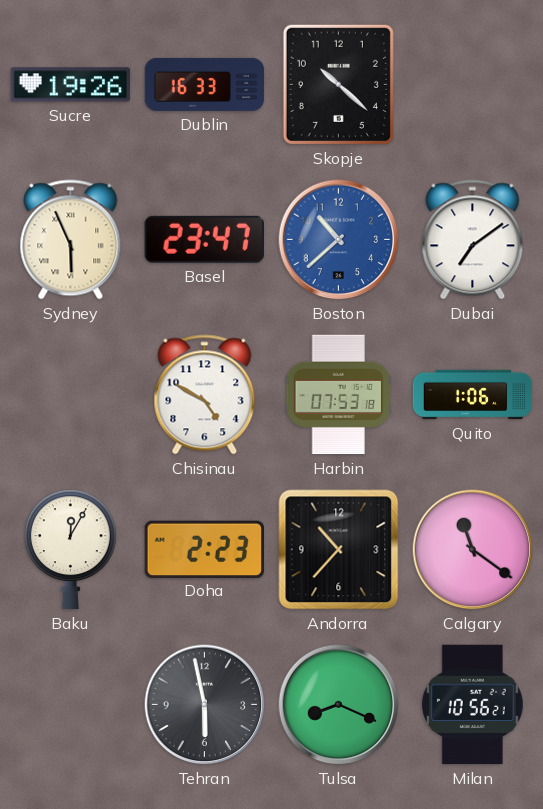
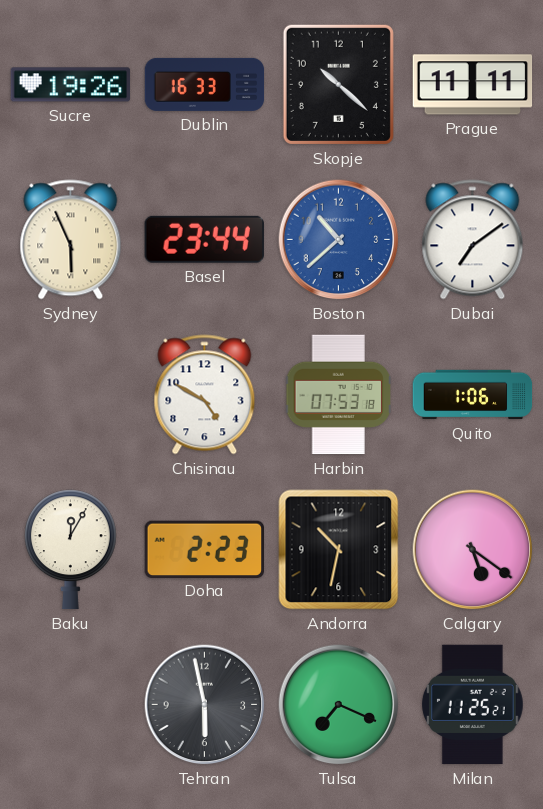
Prague: none -> 11:11 (473, 85)
Basel: 23:47 -> 23:44 (204, 239)
Andorra: 10:37 -> 10:32 (339, 550)
Calgary: 11:21 -> 5:21 (473, 550)
Tulsa: 8:19 -> 7:19 (339, 705)
Milan: 10:56 -> 11:25 (472, 705)
